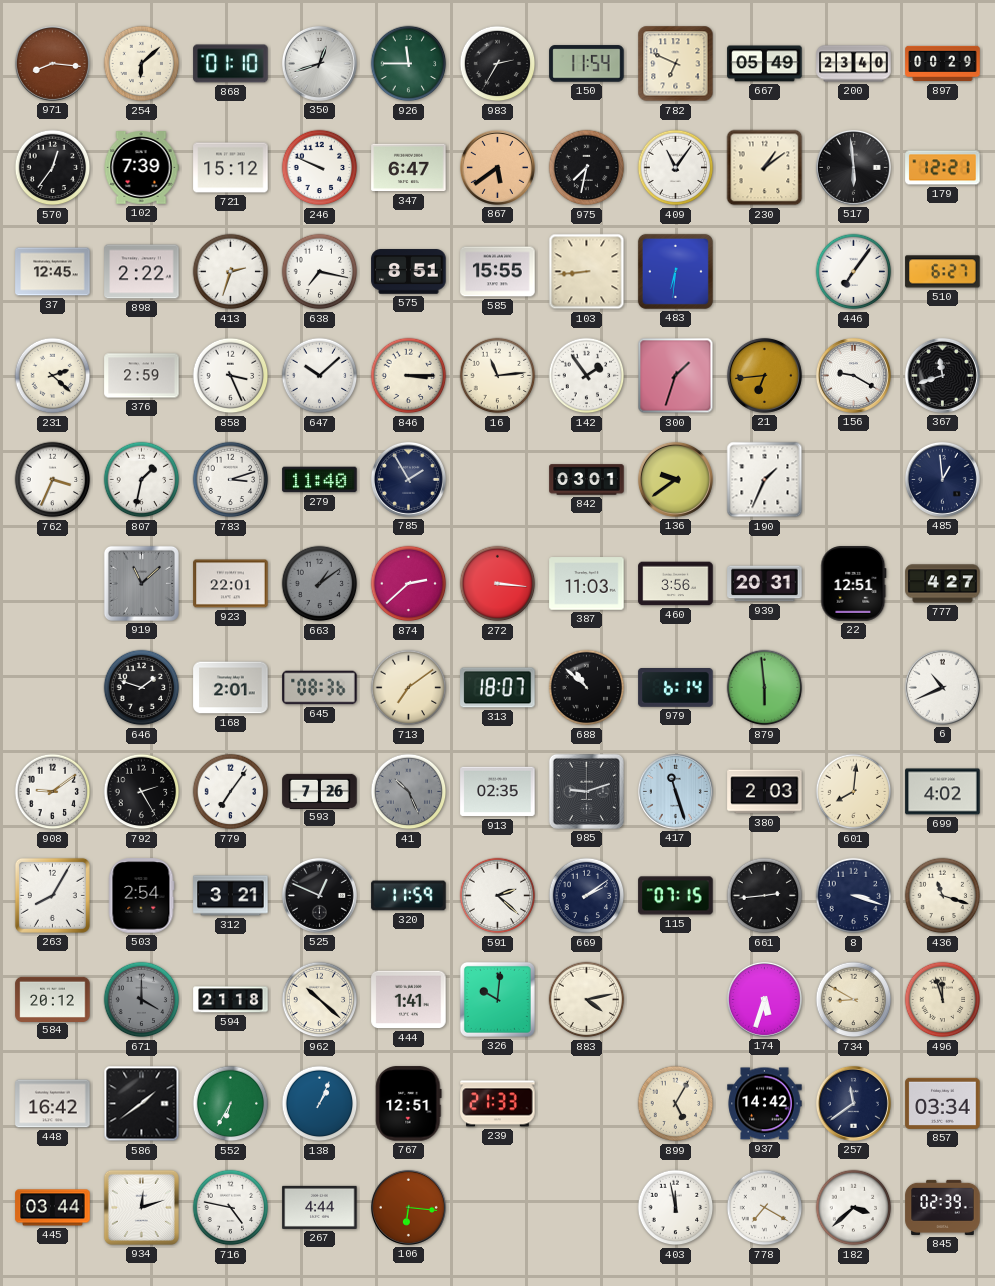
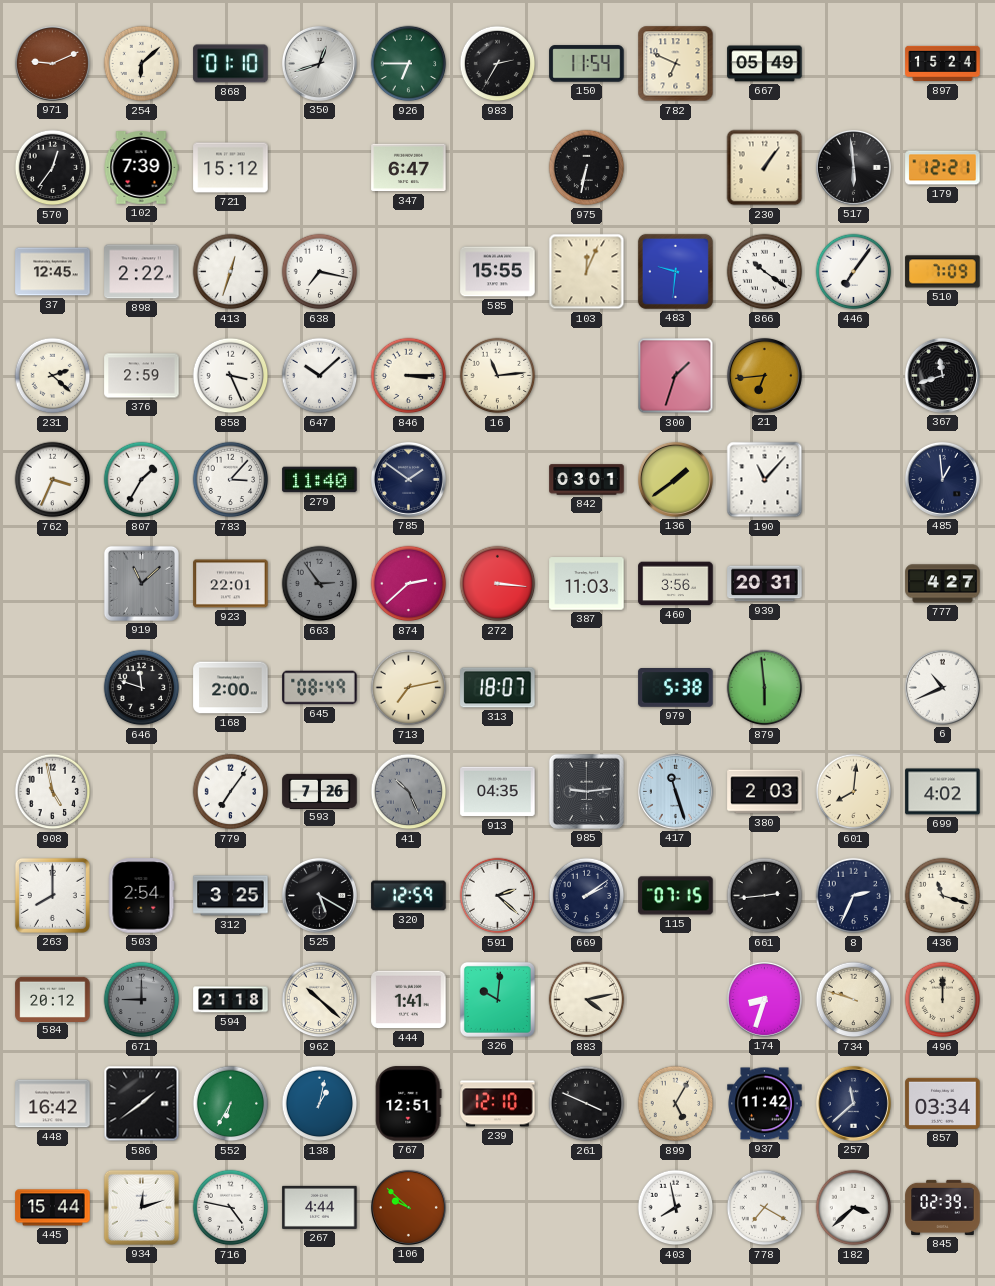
971: 8:16 -> 9:11 (52, 63)
926: 11:45 -> 6:45 (409, 64)
200: 23:40 -> none (854, 64)
897: 00:29 -> 15:24 (943, 64)
246: 9:49 -> none (320, 168)
867: 5:39 -> none (497, 167)
975: 7:32 -> 6:32 (587, 168)
409: 11:06 -> none (676, 168)
230: 1:09 -> 1:06 (765, 168)
413: 2:33 -> 12:33 (231, 272)
575: 8:51 -> none (409, 272)
103: 8:44 -> 12:04 (587, 272)
483: 6:31 -> 9:31 (675, 271)
866: none -> 10:21 (765, 272)
510: 6:27 -> 7:09 (943, 272)
142: 1:54 -> none (587, 376)
156: 9:20 -> none (853, 375)
807: 1:32 -> 1:35 (142, 480)
783: 3:12 -> 3:07 (231, 480)
785: 1:55 -> 1:51 (408, 479)
136: 9:39 -> 1:39 (675, 479)
190: 1:34 -> 11:07 (765, 480)
663: 1:09 -> 2:54 (320, 584)
22: 12:51 -> none (854, 584)
646: 1:48 -> 11:48 (142, 688)
168: 2:01 -> 2:00 (231, 688)
645: 08:36 -> 08:49 (320, 688)
713: 7:09 -> 7:13 (409, 688)
688: 10:52 -> none (587, 688)
979: 6:14 -> 5:38 (676, 688)
908: 9:09 -> 4:58 (53, 792)
792: 2:25 -> none (142, 792)
913: 02:35 -> 04:35 (498, 792)
985: 9:12 -> 9:14 (586, 791)
263: 8:05 -> 8:00 (52, 895)
312: 3:21 -> 3:25 (231, 896)
525: 12:49 -> 5:20 (319, 895)
320: 11:59 -> 12:59 (409, 896)
8: 3:18 -> 2:34 (854, 896)
671: 4:00 -> 9:00 (142, 1000)
174: 5:33 -> 8:33 (764, 999)
734: 8:50 -> 9:48 (854, 1000)
496: 11:57 -> 12:00 (943, 1000)
138: 1:04 -> 1:02 (320, 1104)
239: 21:33 -> 12:10 (498, 1104)
261: none -> 3:49 (587, 1104)
937: 14:42 -> 11:42 (765, 1104)
257: 11:39 -> 11:38 (853, 1103)
445: 03:44 -> 15:44 (53, 1208)
106: 6:16 -> 9:52 (408, 1207)
403: 11:58 -> 7:58 (676, 1208)
